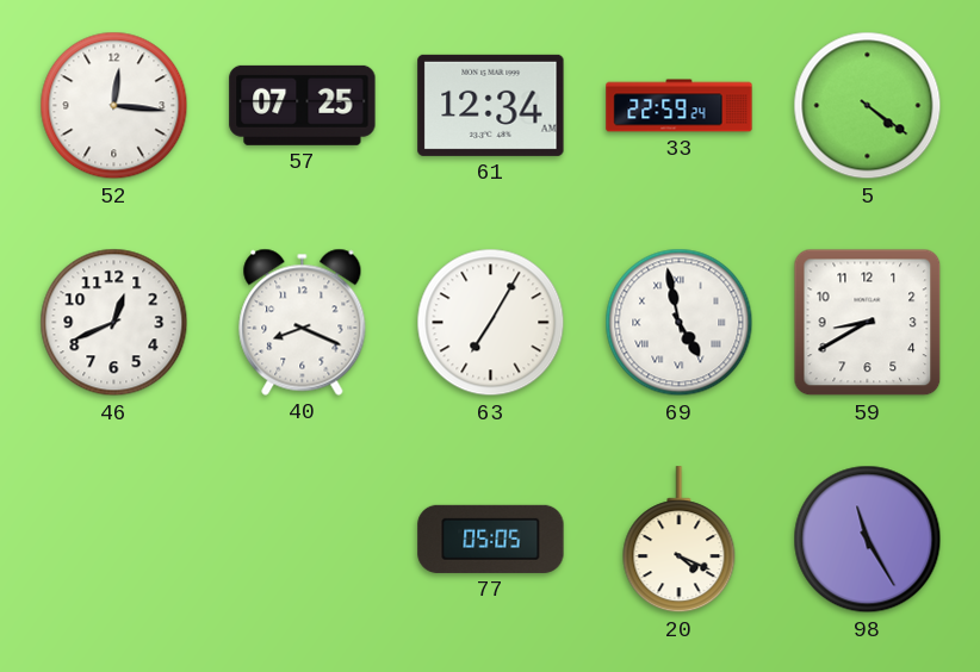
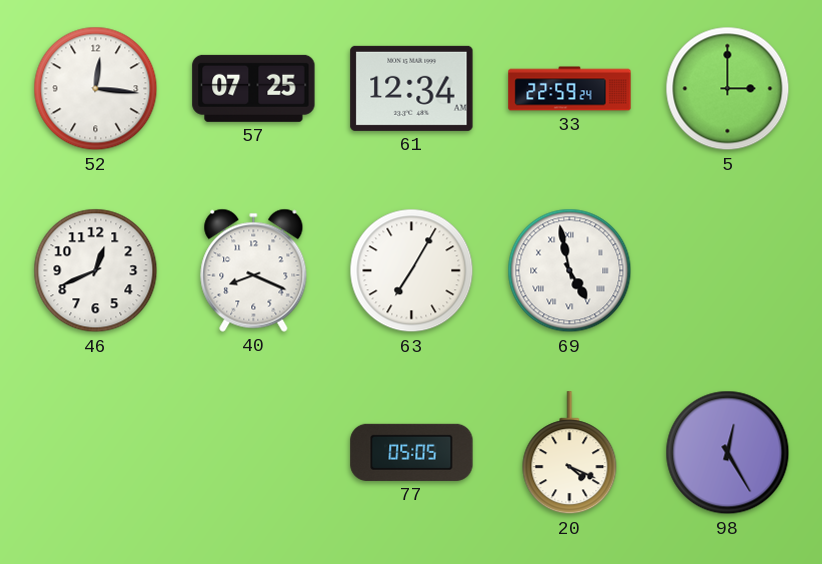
5: 4:21 -> 3:00 (728, 89)
59: 8:40 -> none (868, 323)
98: 11:25 -> 12:25 (728, 453)
